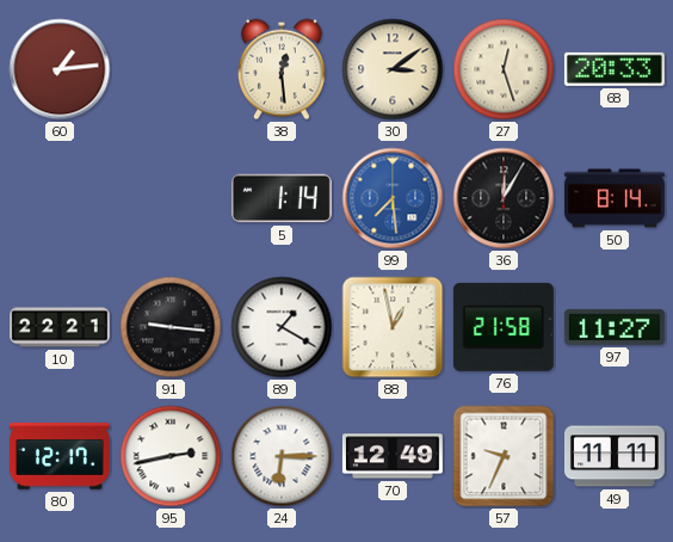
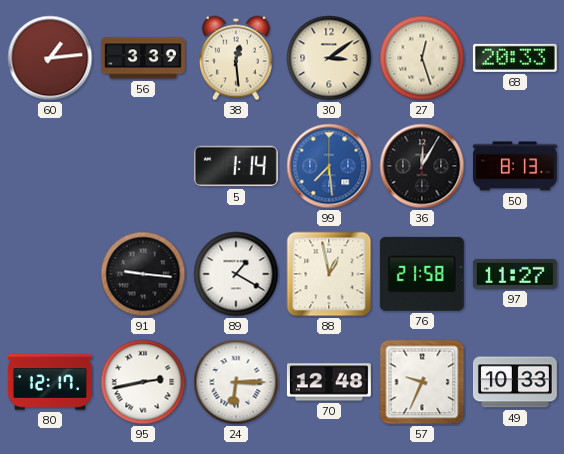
56: none -> 3:39 (143, 58)
50: 8:14 -> 8:13 (515, 166)
10: 22:21 -> none (60, 327)
70: 12:49 -> 12:48 (329, 382)
49: 11:11 -> 10:33 (515, 382)
